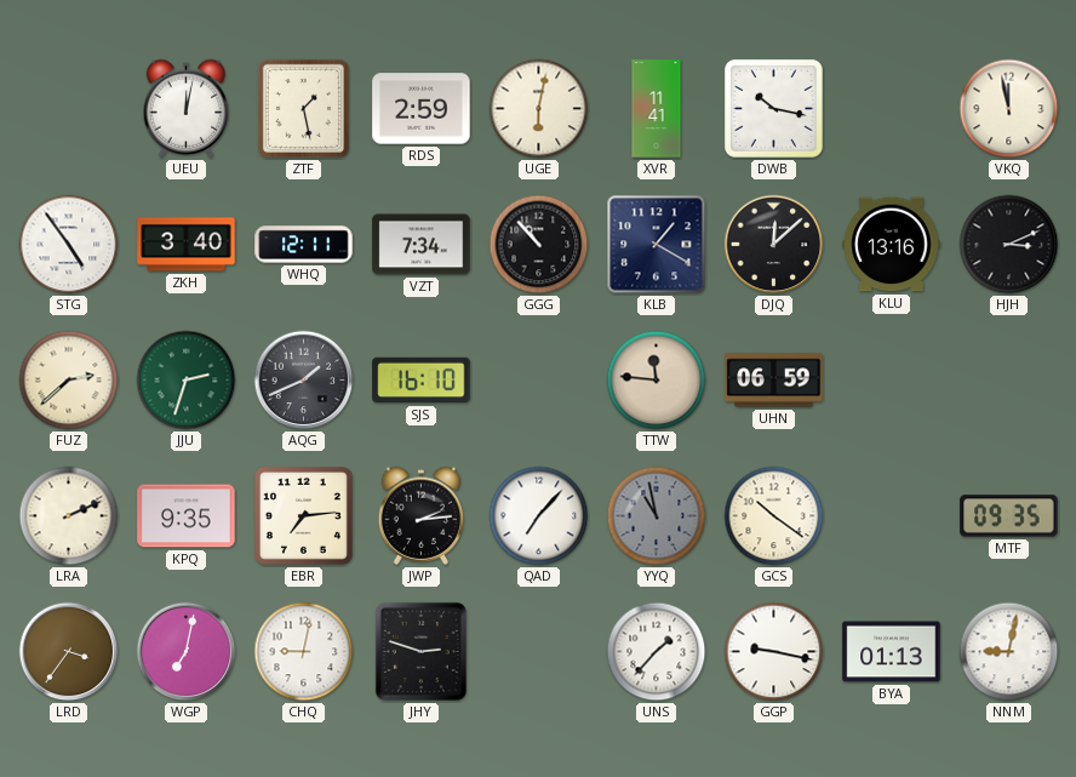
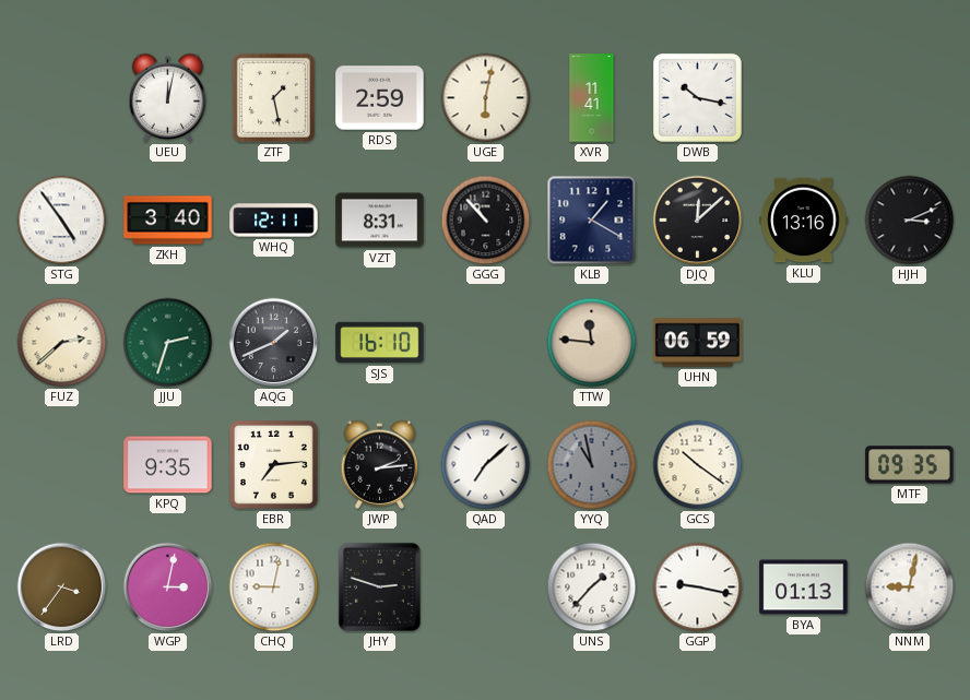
VKQ: 11:58 -> none (1009, 109)
VZT: 7:34 -> 8:31 (380, 221)
LRA: 2:11 -> none (69, 516)
QAD: 7:07 -> 7:08 (486, 465)
WGP: 7:02 -> 3:02 (168, 588)
